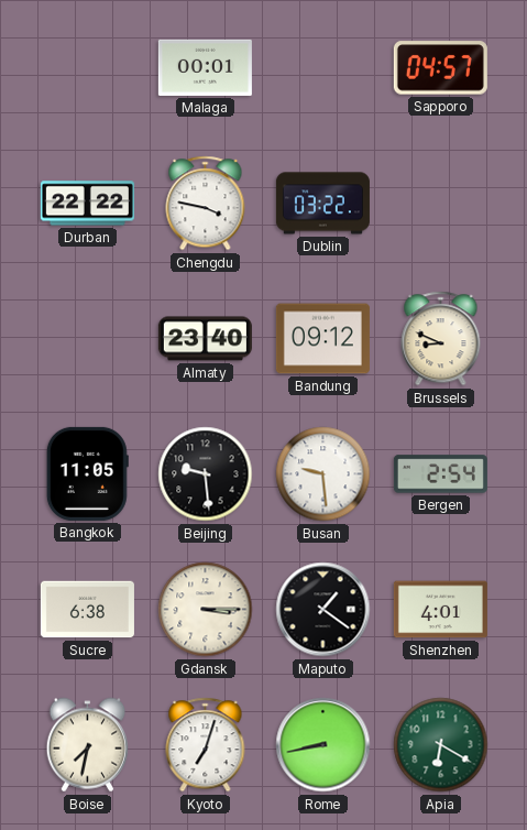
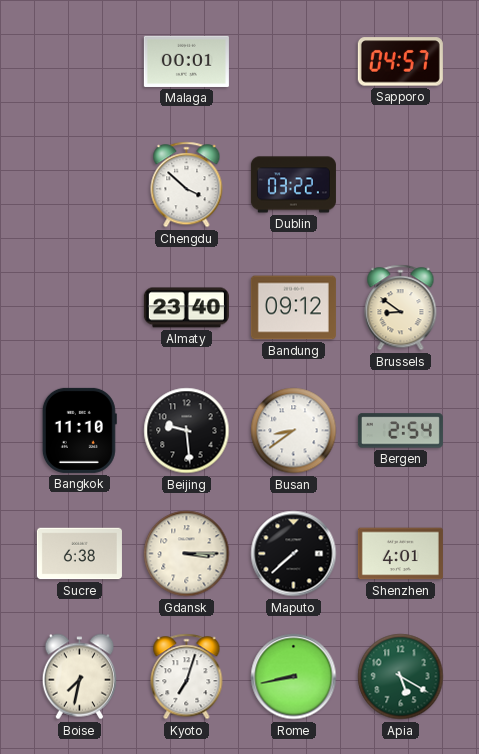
Durban: 22:22 -> none (87, 204)
Chengdu: 3:47 -> 3:52 (187, 185)
Brussels: 8:49 -> 8:51 (401, 308)
Bangkok: 11:05 -> 11:10 (79, 430)
Busan: 9:29 -> 8:39 (294, 431)
Maputo: 1:21 -> 7:38 (294, 554)
Apia: 6:20 -> 5:20 (401, 677)
